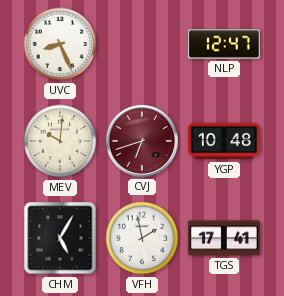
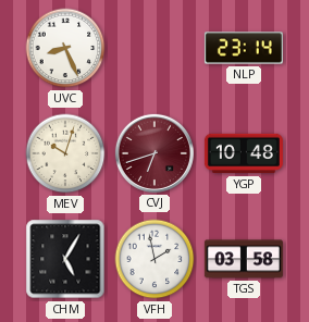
NLP: 12:47 -> 23:14 (244, 48)
MEV: 10:01 -> 10:03 (65, 153)
TGS: 17:41 -> 03:58 (244, 259)
